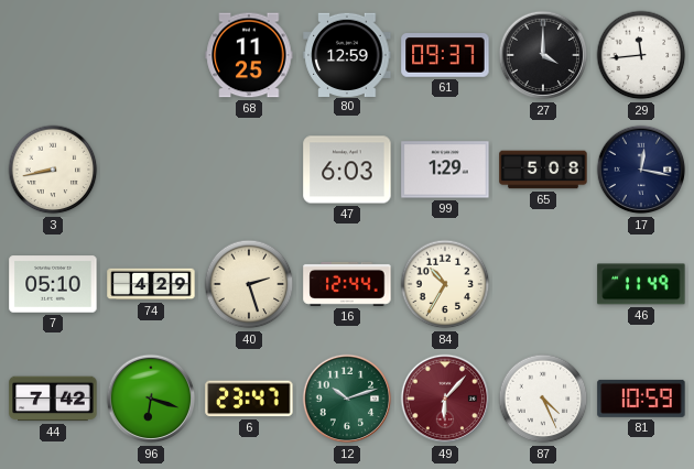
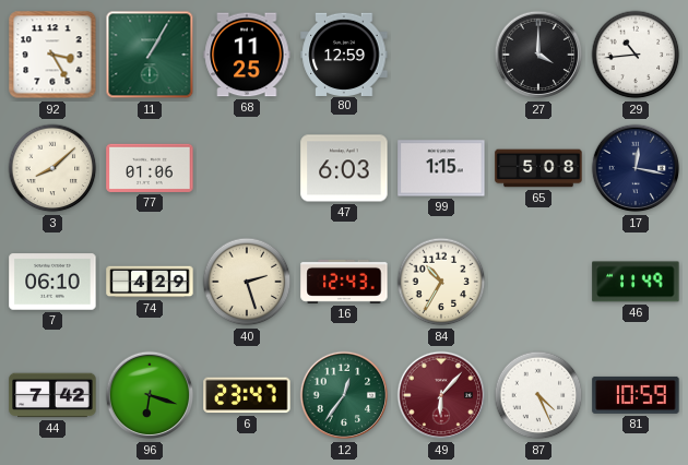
92: none -> 3:25 (52, 55)
11: none -> 1:05 (150, 55)
61: 09:37 -> none (445, 55)
29: 11:44 -> 10:44 (636, 55)
3: 8:43 -> 8:08 (52, 168)
77: none -> 01:06 (150, 168)
99: 1:29 -> 1:15 (441, 168)
7: 05:10 -> 06:10 (52, 282)
16: 12:44 -> 12:43 (344, 282)
12: 10:12 -> 12:36 (344, 395)
